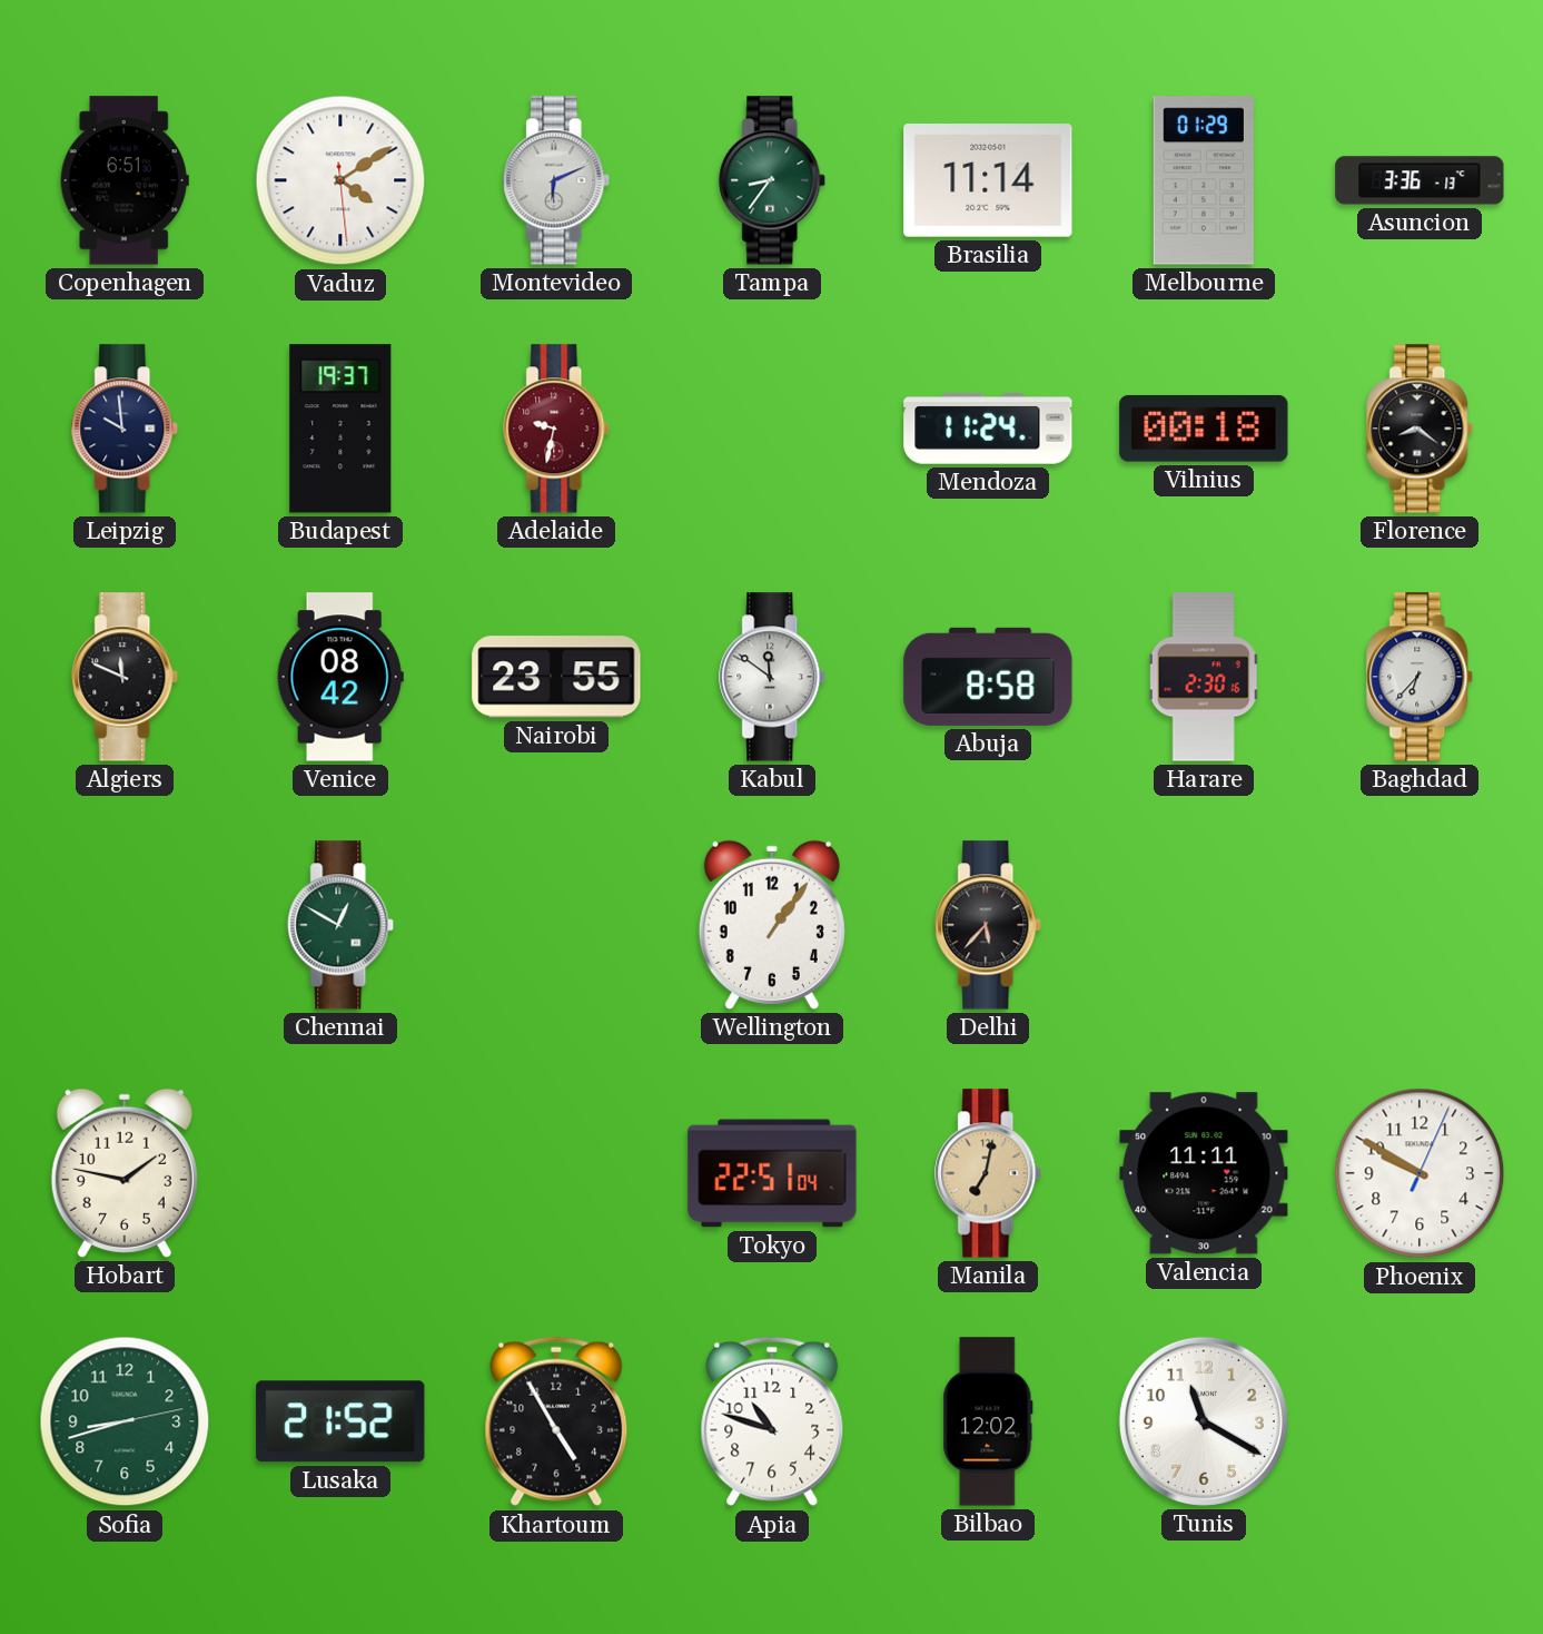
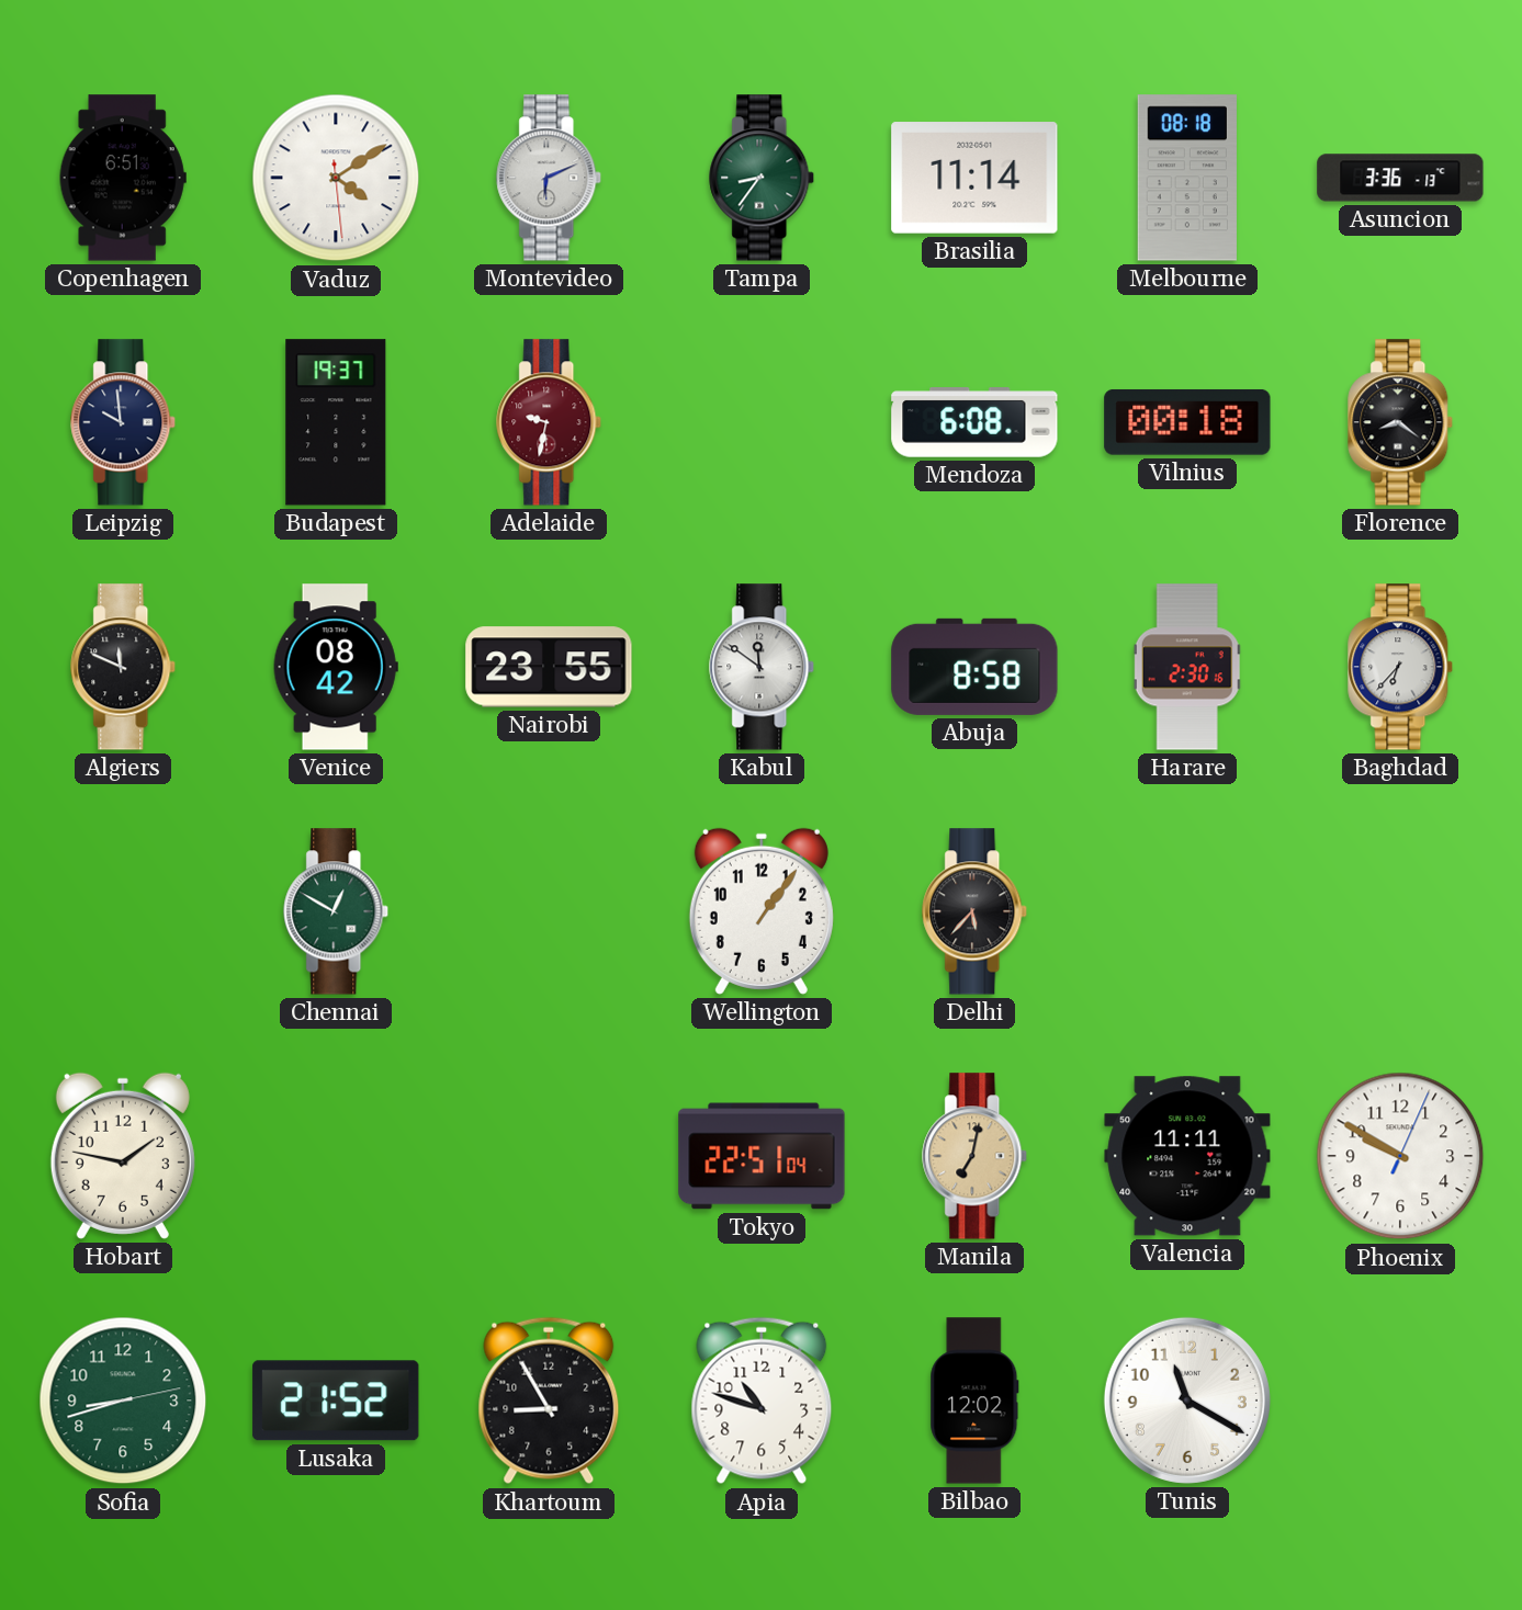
Melbourne: 01:29 -> 08:18 (1187, 178)
Mendoza: 11:24 -> 6:08 (974, 422)
Khartoum: 4:55 -> 8:55 (549, 1401)
